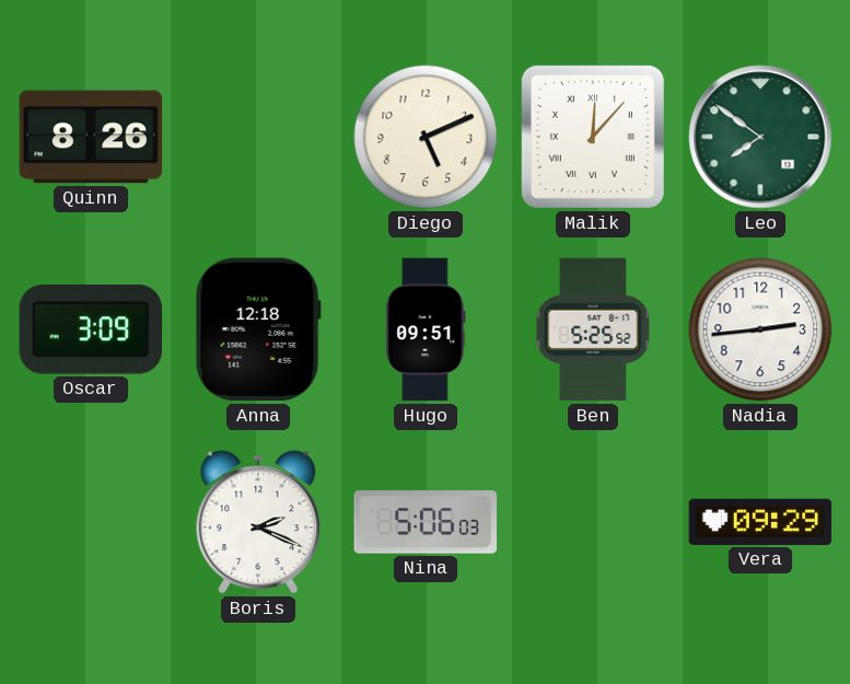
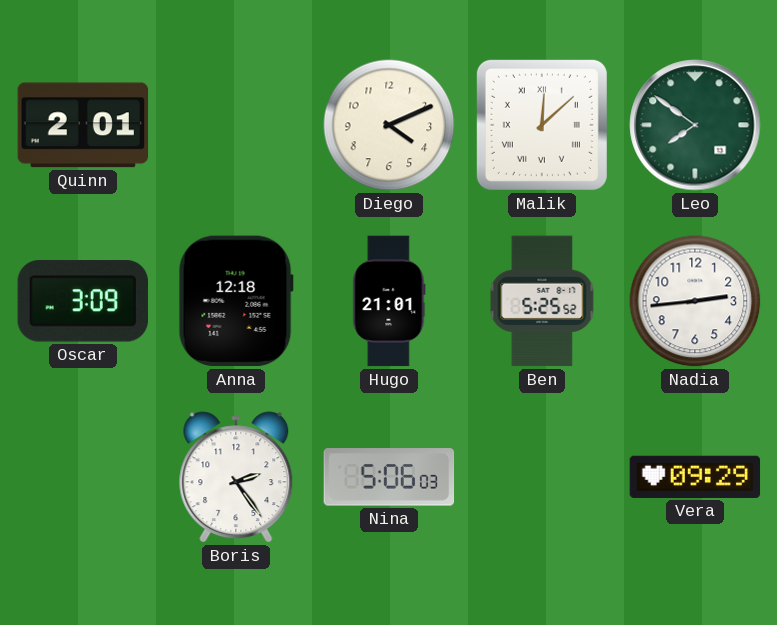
Quinn: 8:26 -> 2:01 (83, 125)
Diego: 5:11 -> 4:11 (389, 125)
Malik: 12:07 -> 12:08 (542, 125)
Hugo: 09:51 -> 21:01 (389, 301)
Boris: 2:19 -> 2:24 (236, 477)
